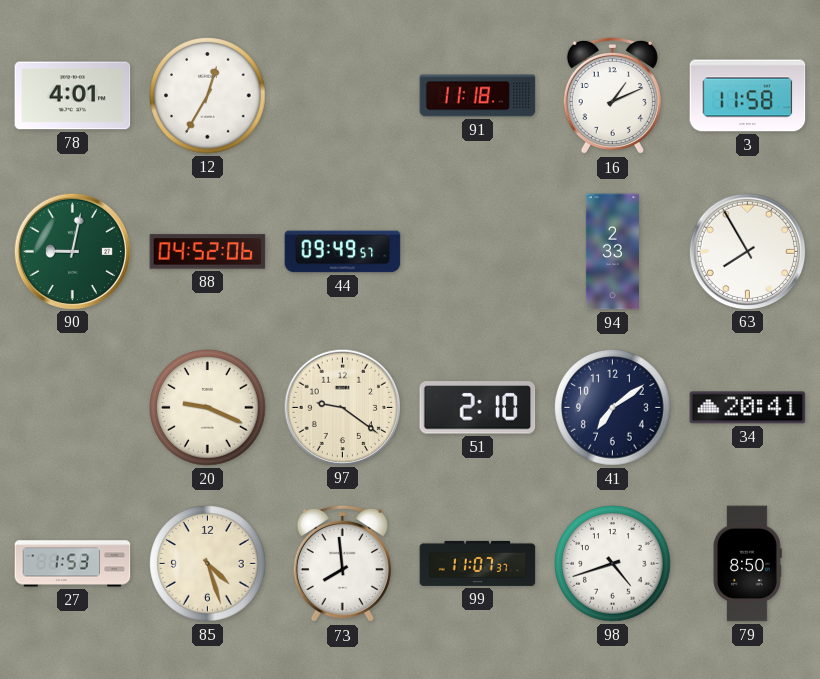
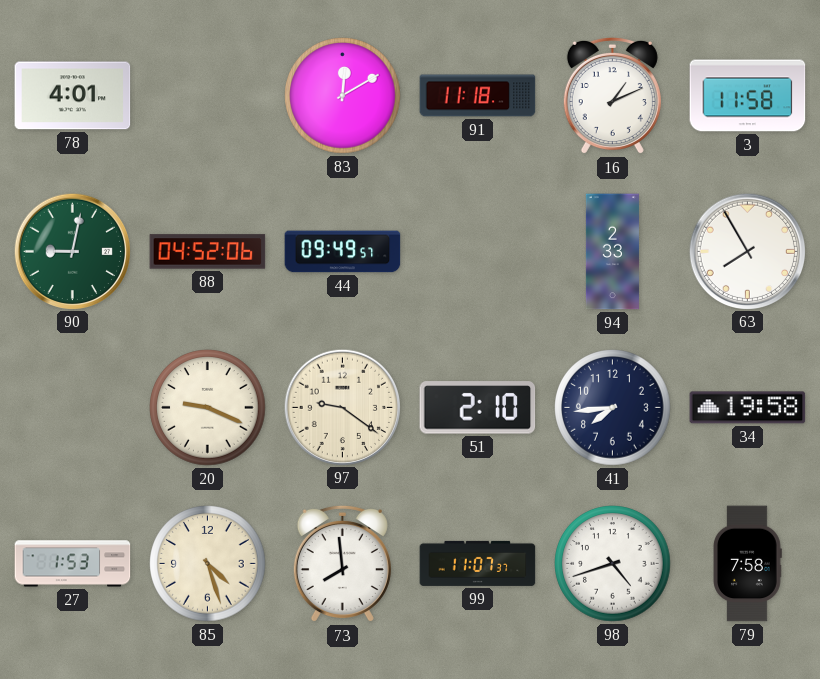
12: 12:35 -> none (208, 96)
83: none -> 12:10 (343, 96)
41: 7:09 -> 7:44 (613, 408)
34: 20:41 -> 19:58 (748, 408)
79: 8:50 -> 7:58 (747, 564)
